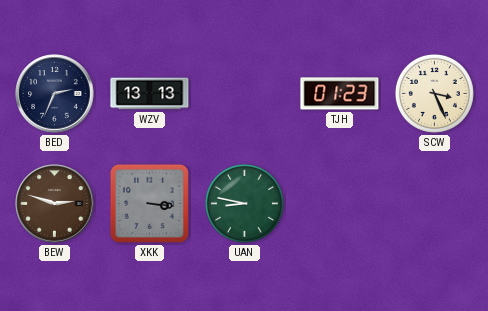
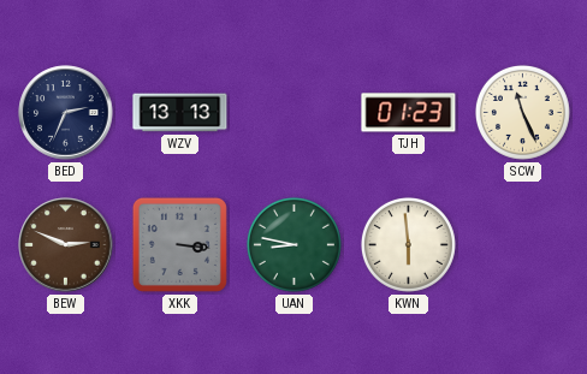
SCW: 3:26 -> 11:26 (522, 112)
BEW: 2:48 -> 2:49 (66, 245)
KWN: none -> 5:59 (408, 244)
